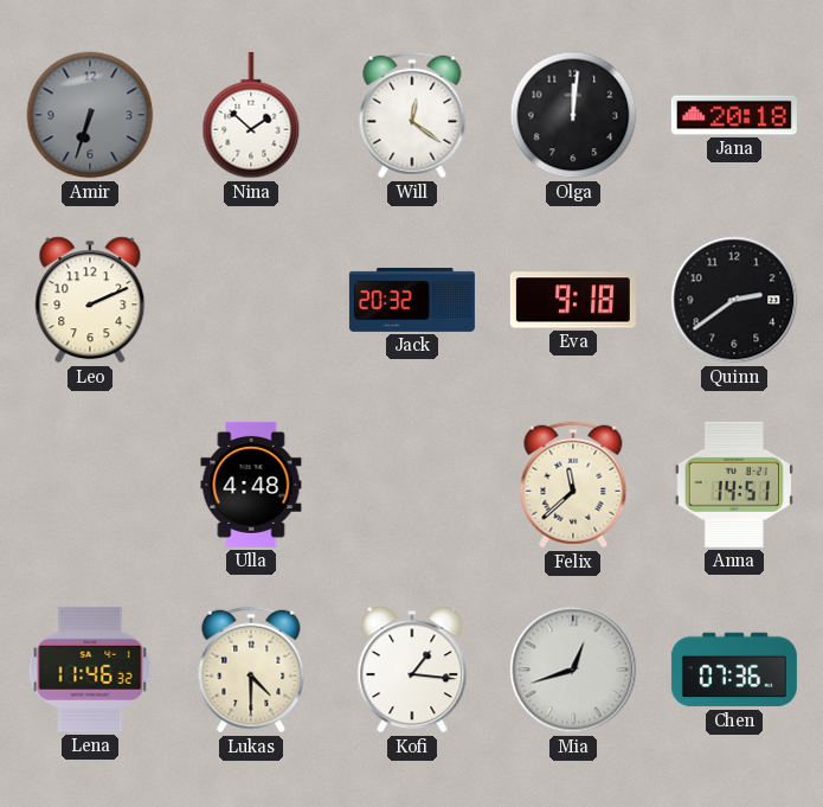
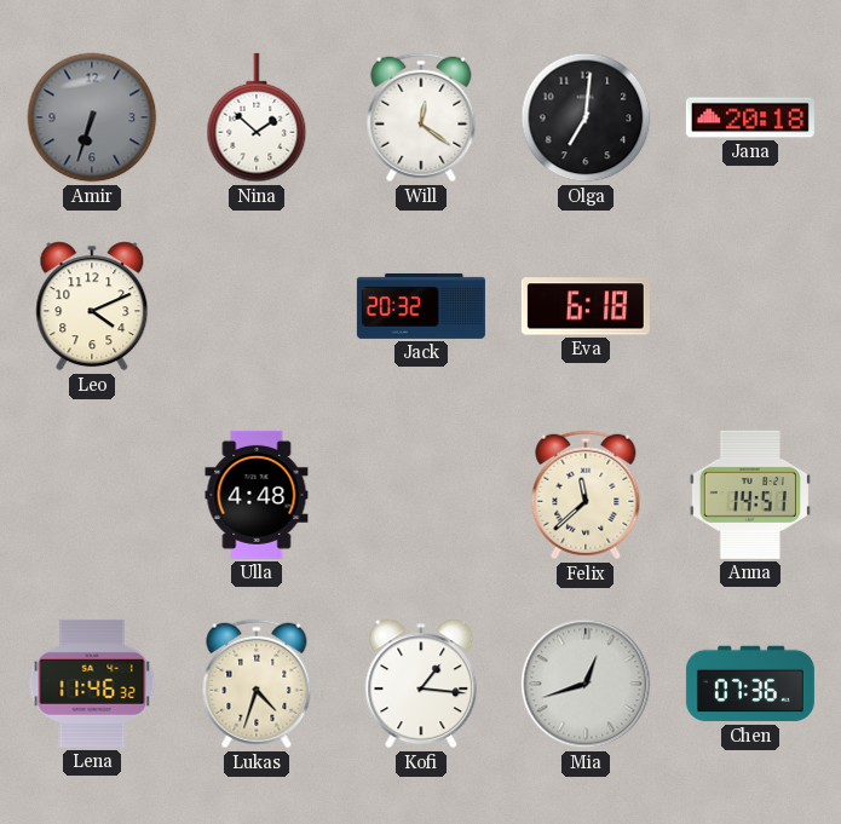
Olga: 12:01 -> 7:01 (586, 117)
Leo: 2:11 -> 4:11 (92, 306)
Eva: 9:18 -> 6:18 (586, 306)
Quinn: 2:39 -> none (734, 300)
Lukas: 4:30 -> 4:33 (257, 684)
